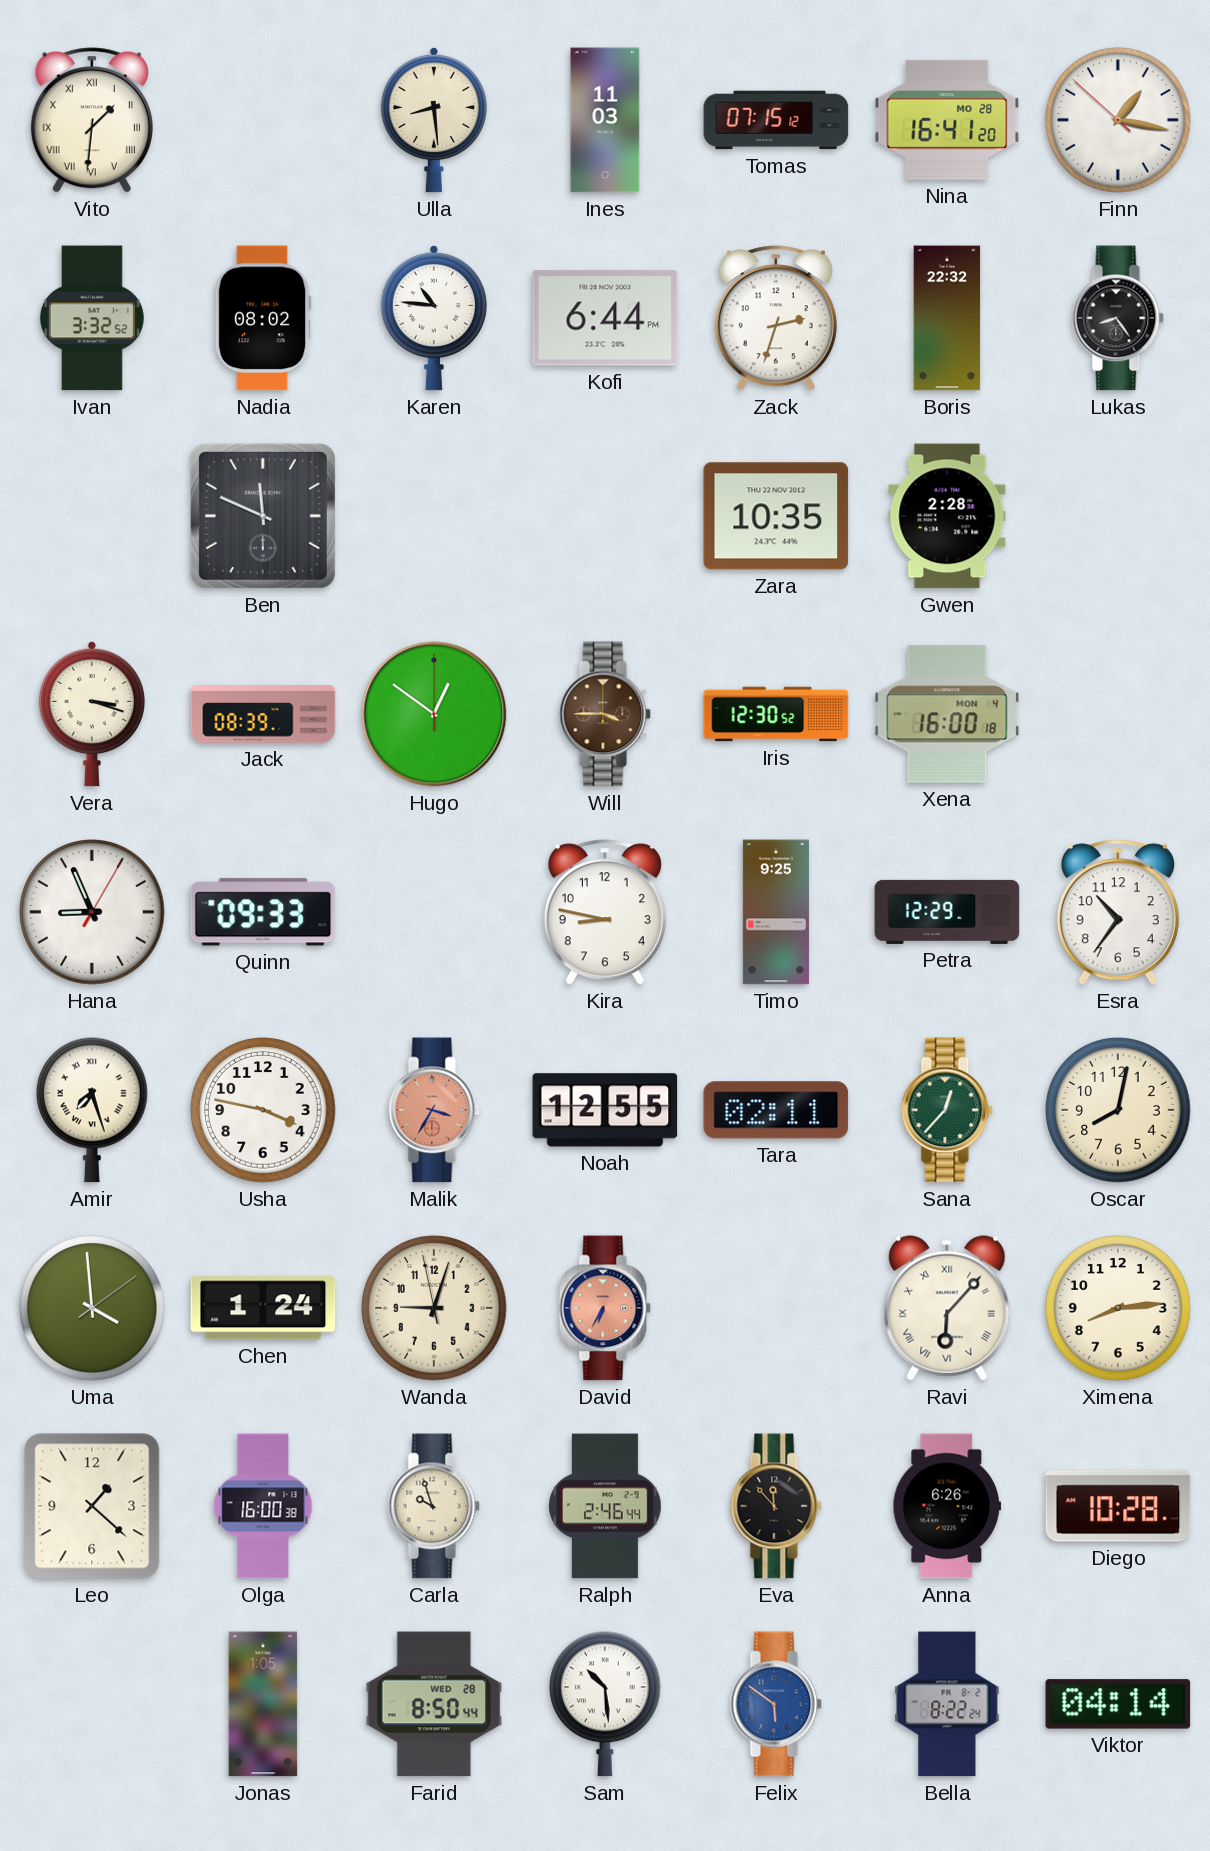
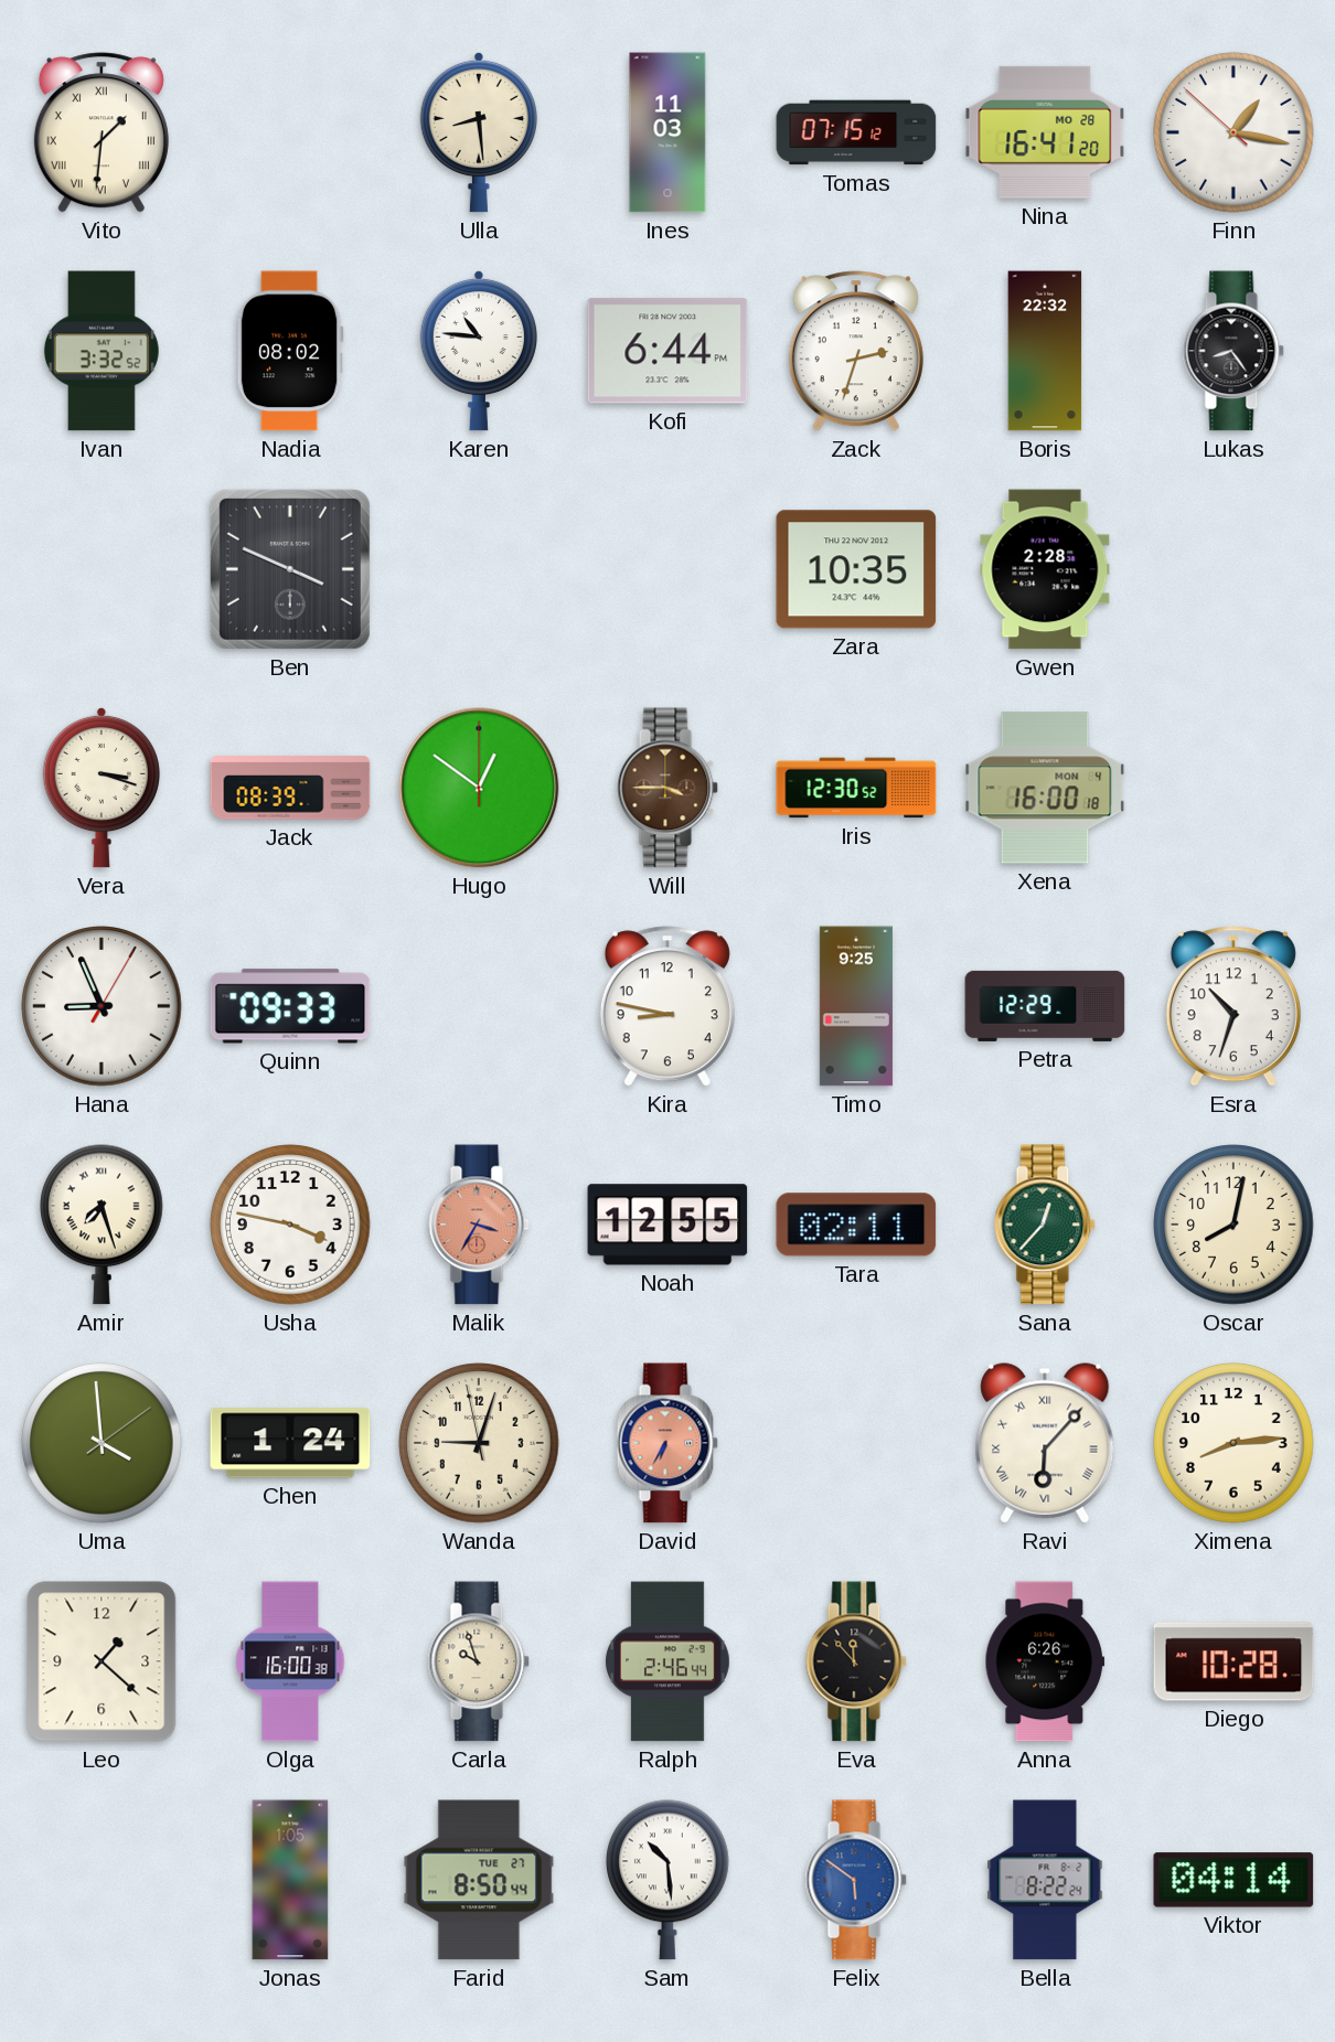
Ben: 11:49 -> 3:49 (290, 569)
Esra: 10:36 -> 10:33 (1233, 1006)
Farid date: WED 28 -> TUE 27 (479, 1880)
